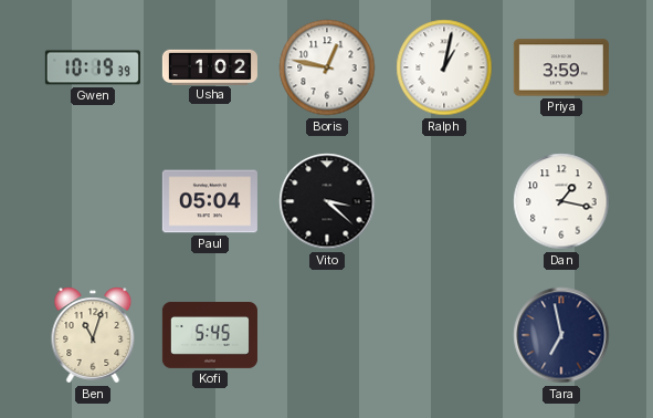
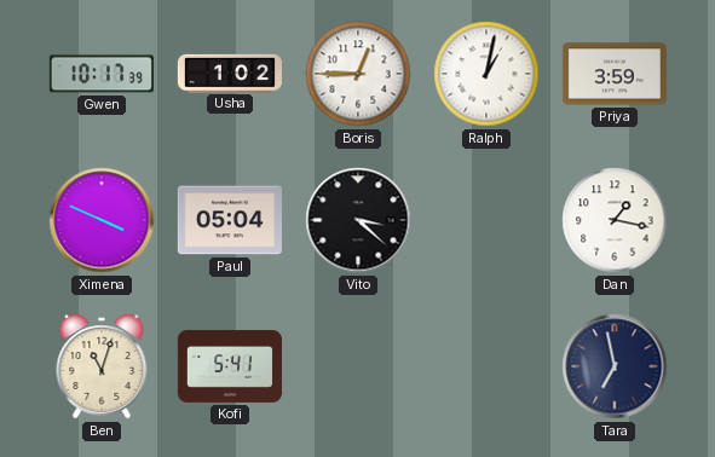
Gwen: 10:19 -> 10:17 (102, 74)
Boris: 12:47 -> 12:45 (358, 74)
Ximena: none -> 3:49 (102, 220)
Kofi: 5:45 -> 5:41 (230, 366)
